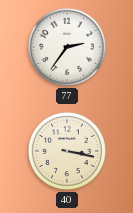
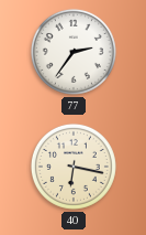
40: 3:17 -> 6:17 (74, 167)
